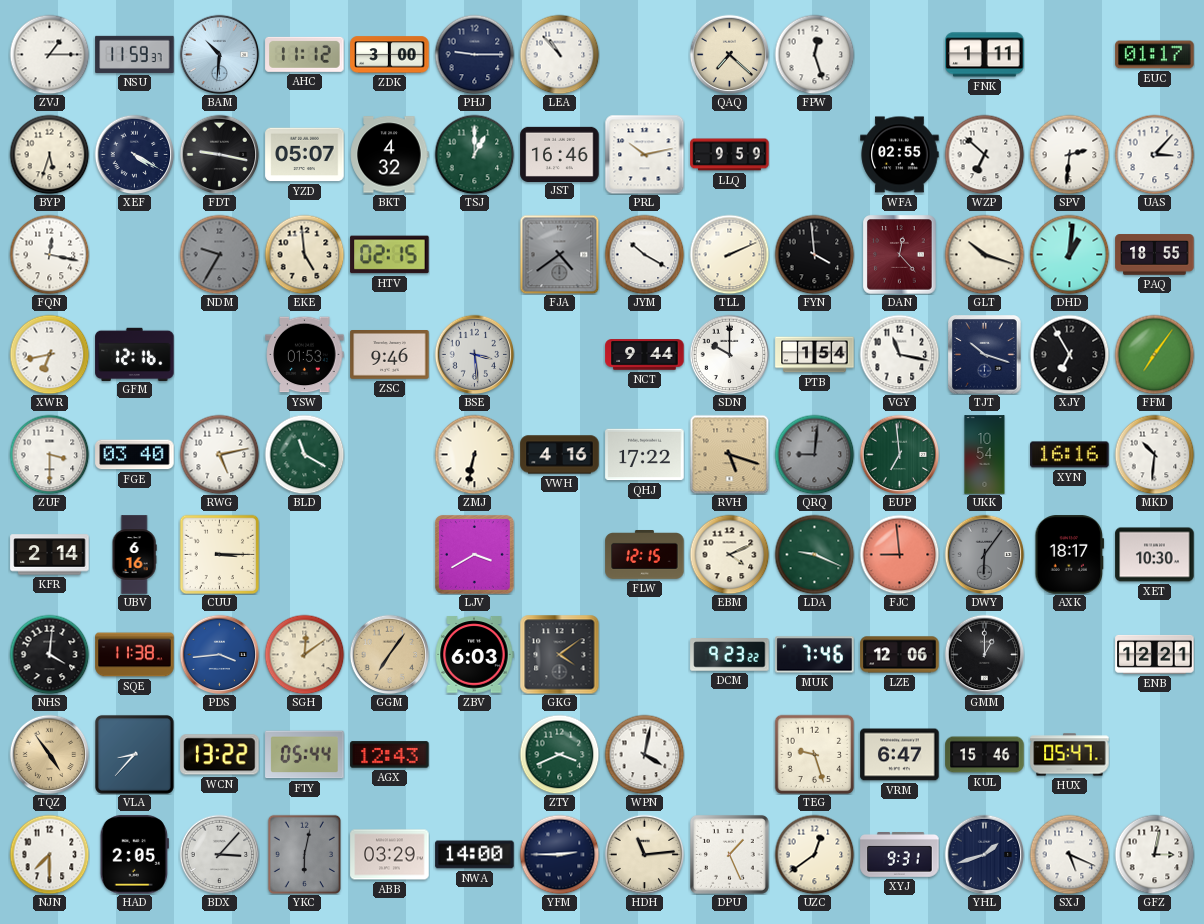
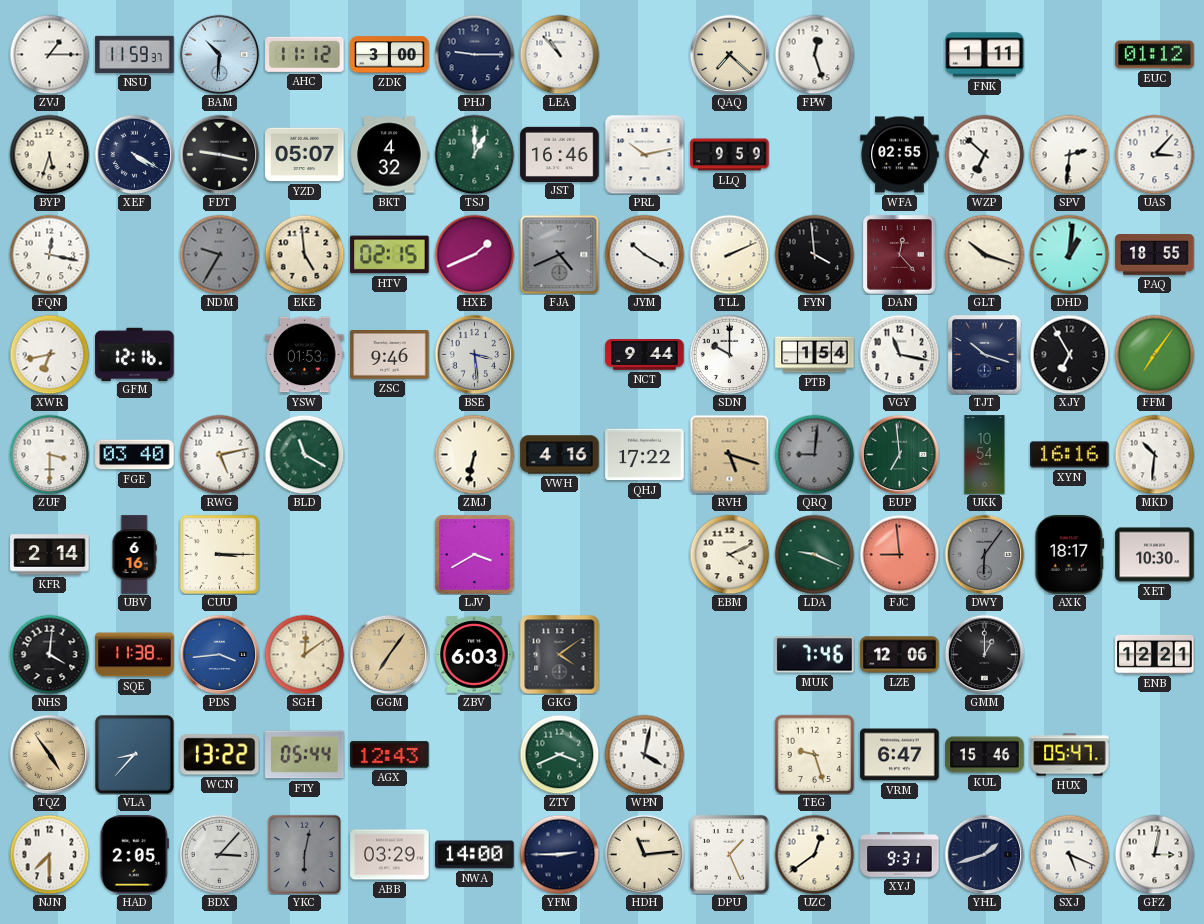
EUC: 01:17 -> 01:12 (1155, 55)
HXE: none -> 1:41 (474, 254)
FJA: 4:39 -> 4:41 (559, 254)
FLW: 12:15 -> none (645, 555)
DCM: 9:23 -> none (730, 655)
